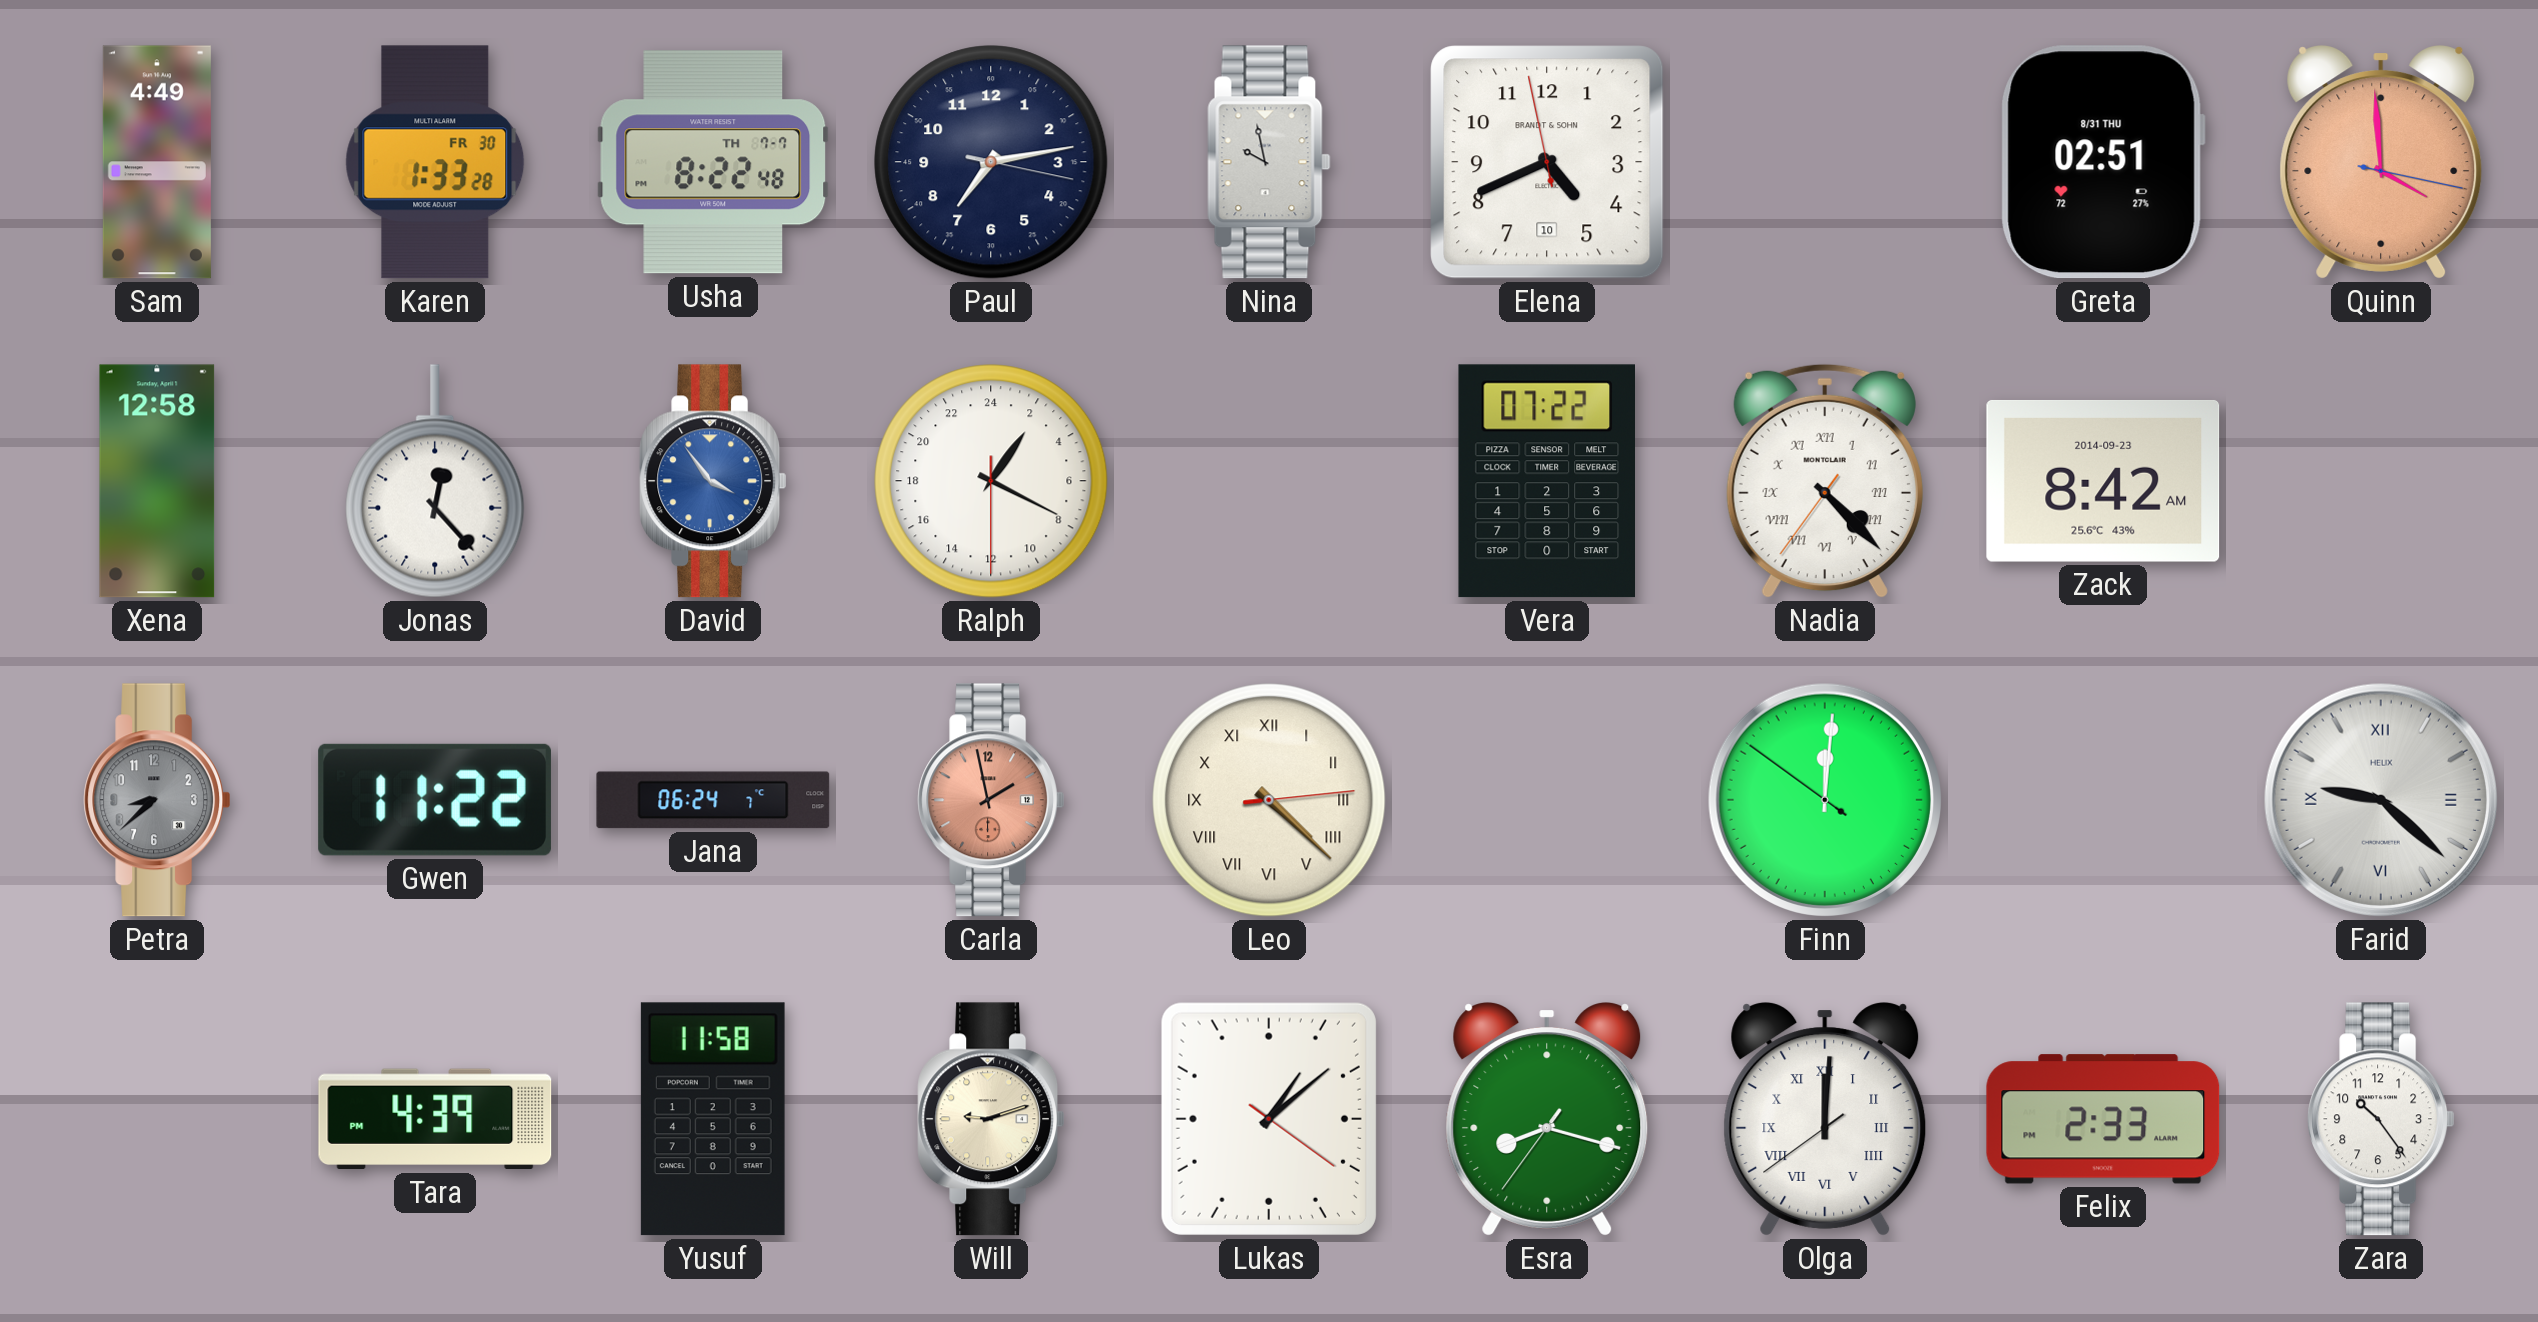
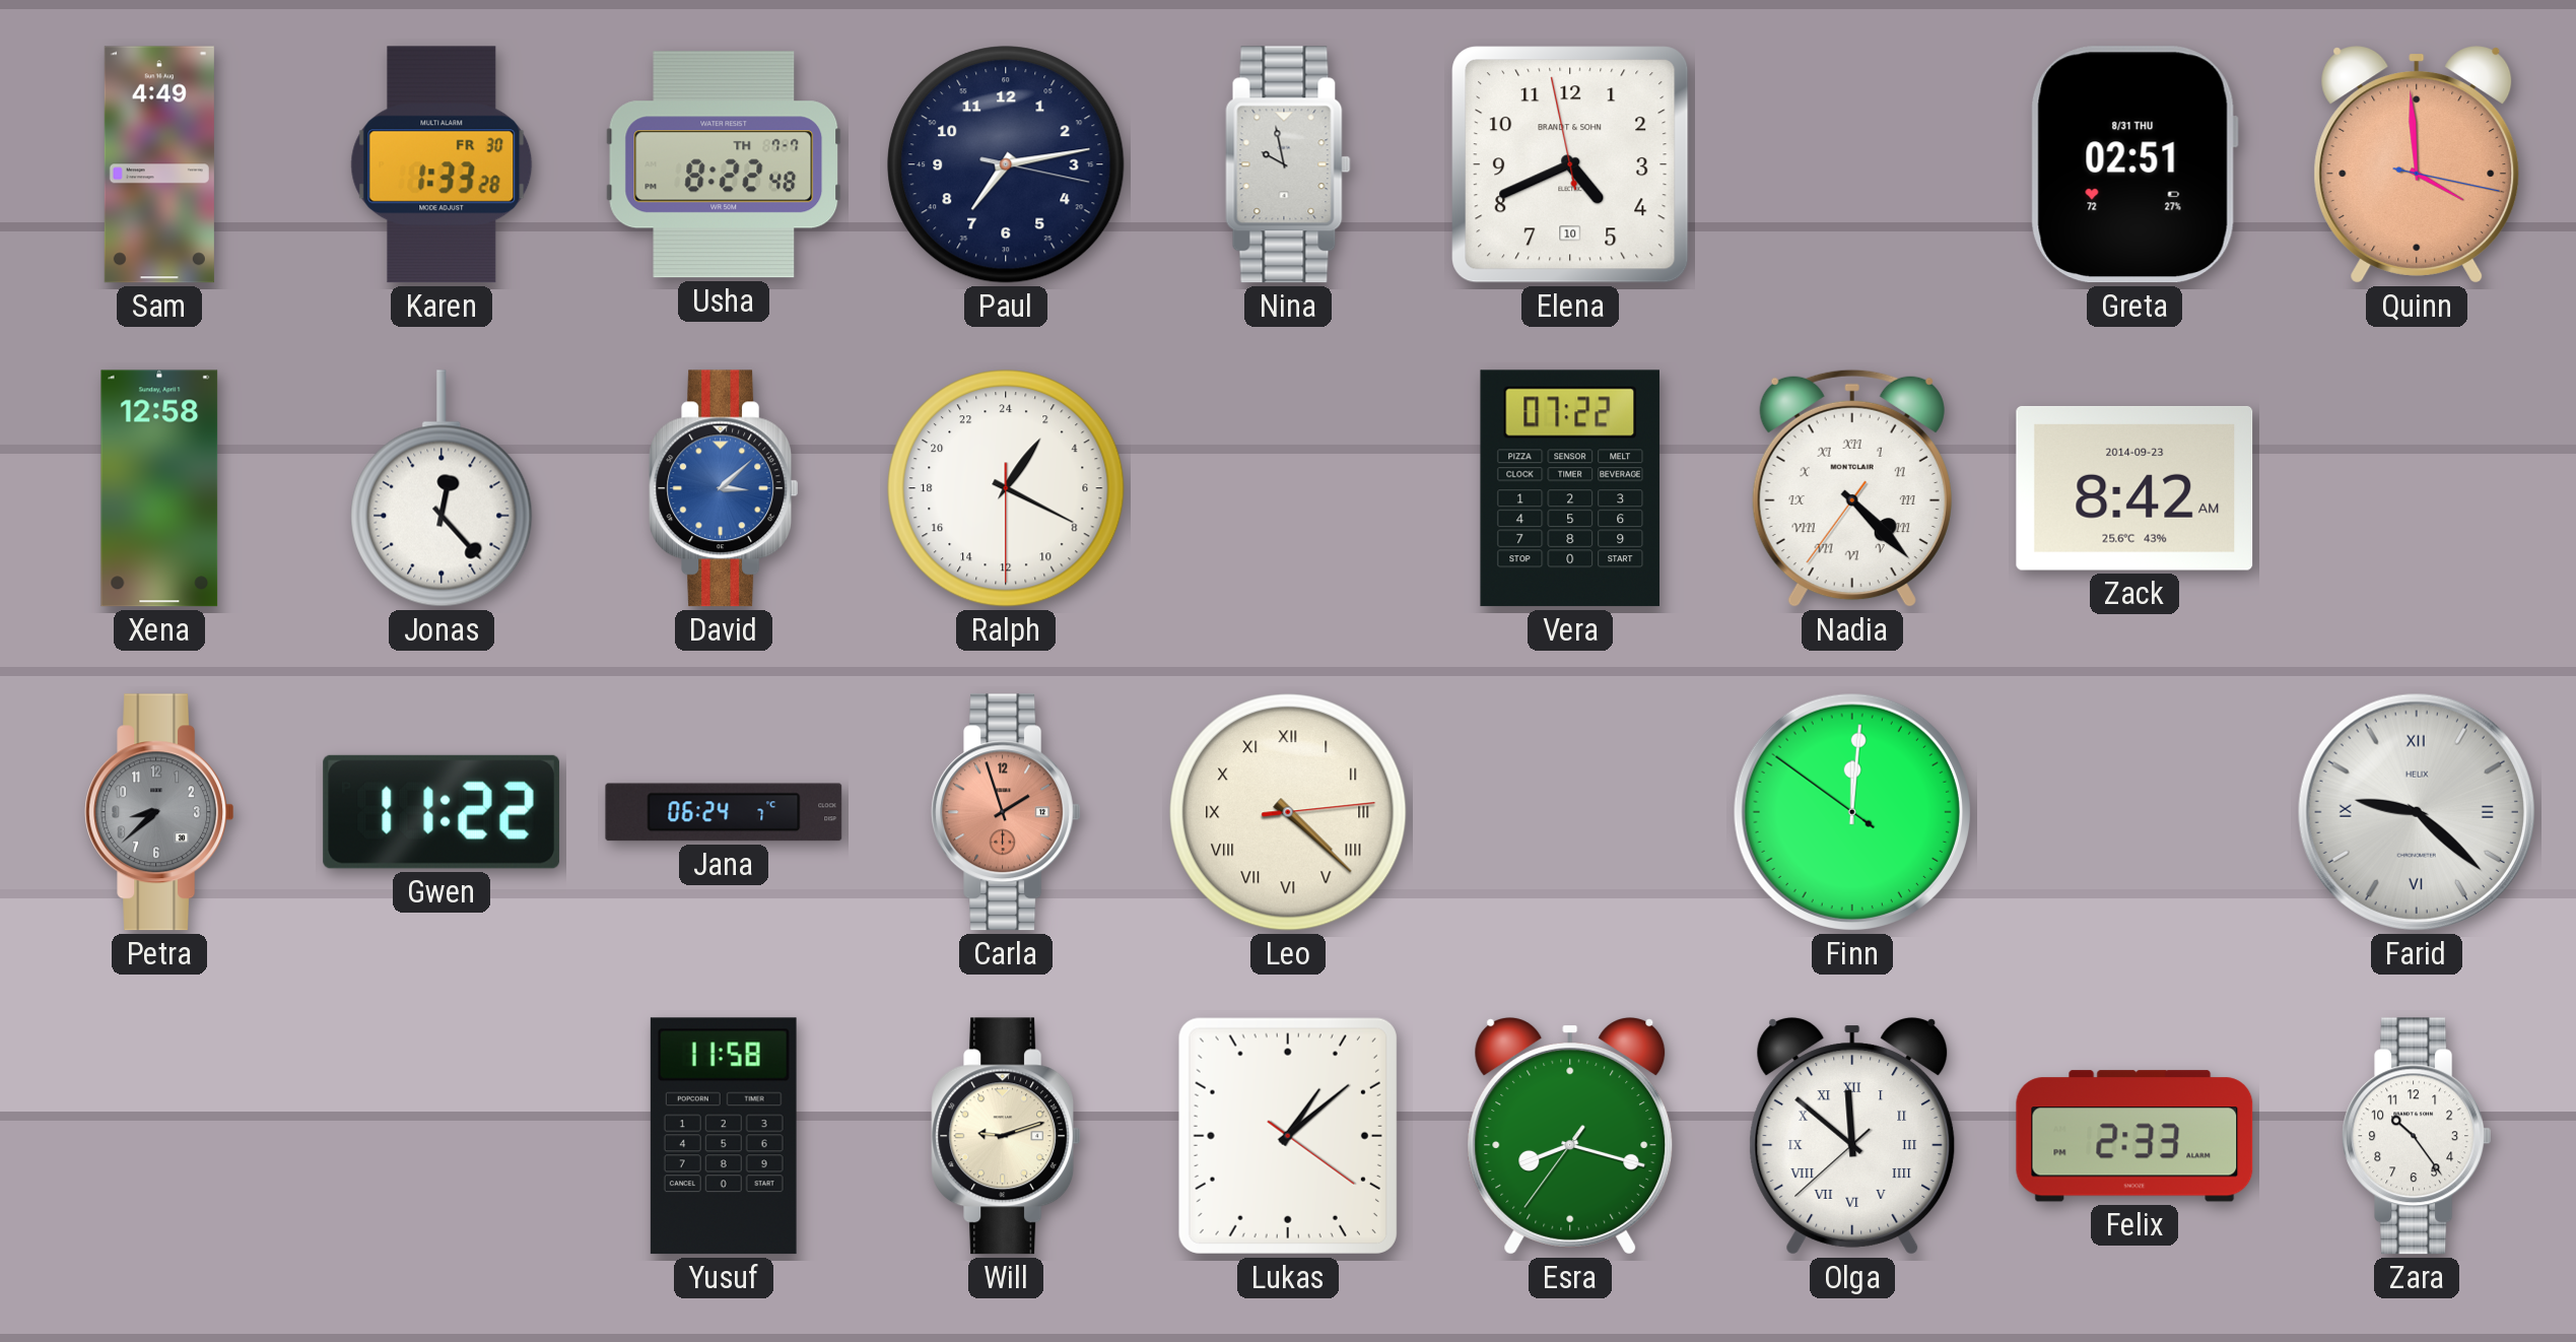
David: 3:54 -> 3:08 (723, 488)
Carla: 1:58 -> 1:57 (1005, 812)
Tara: 4:39 -> none (435, 1119)
Olga: 12:00 -> 11:51 (1852, 1136)
